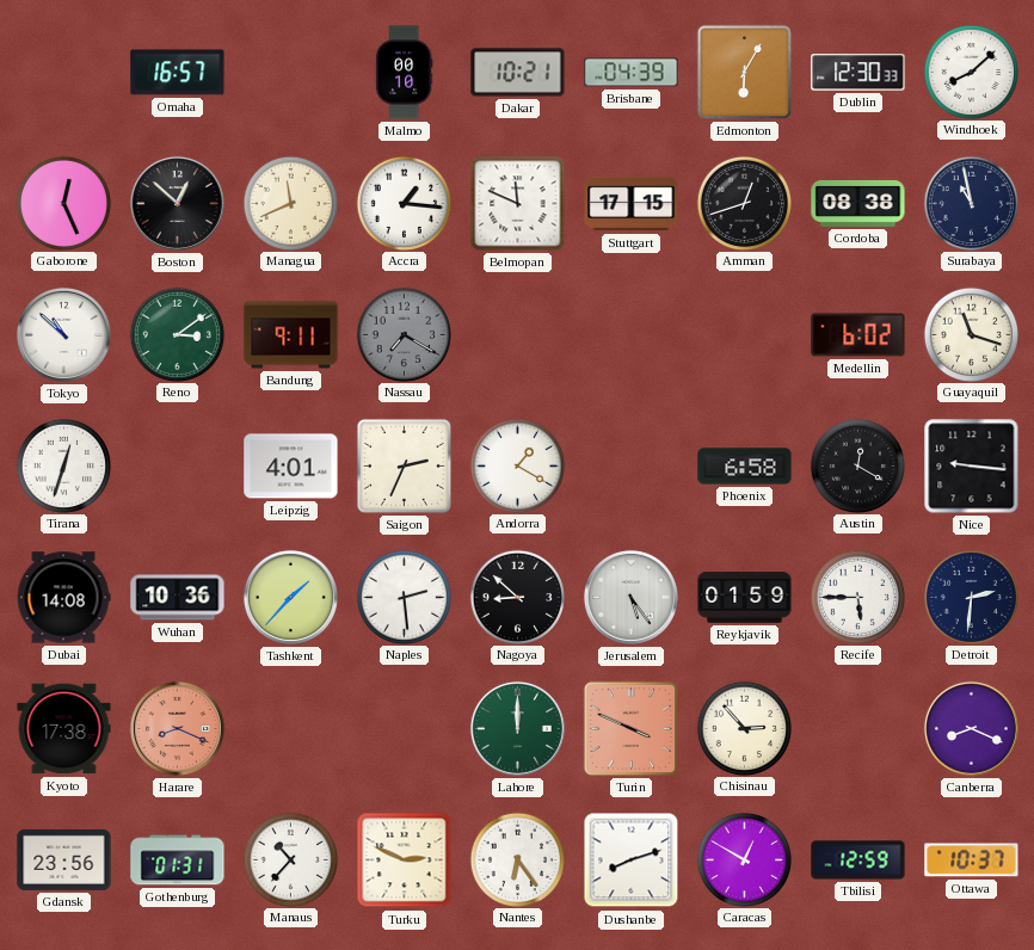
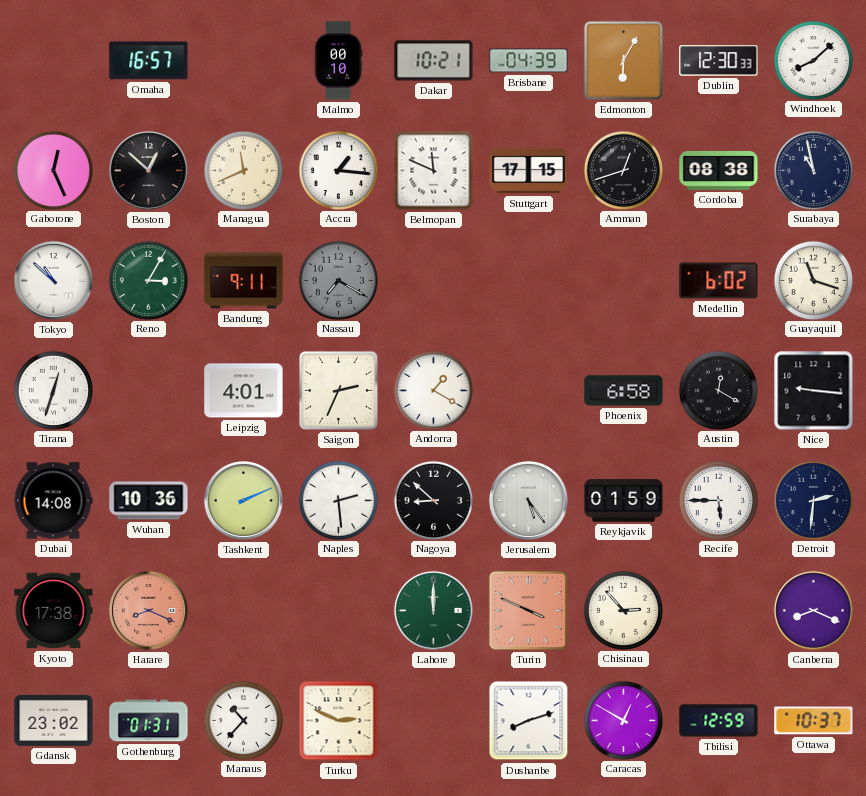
Reno: 3:09 -> 3:05 (148, 280)
Tashkent: 1:37 -> 2:11 (243, 500)
Gdansk: 23:56 -> 23:02 (54, 720)
Nantes: 6:24 -> none (517, 859)
